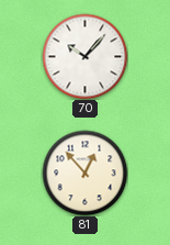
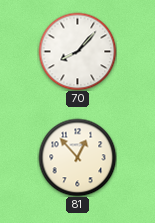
70: 10:07 -> 8:07 (77, 51)
